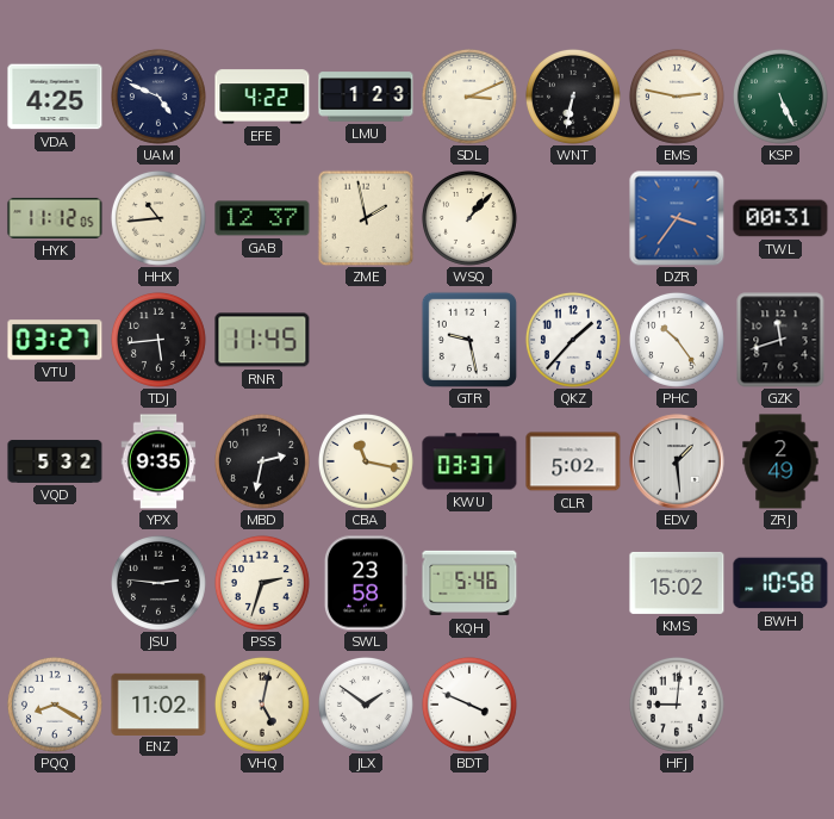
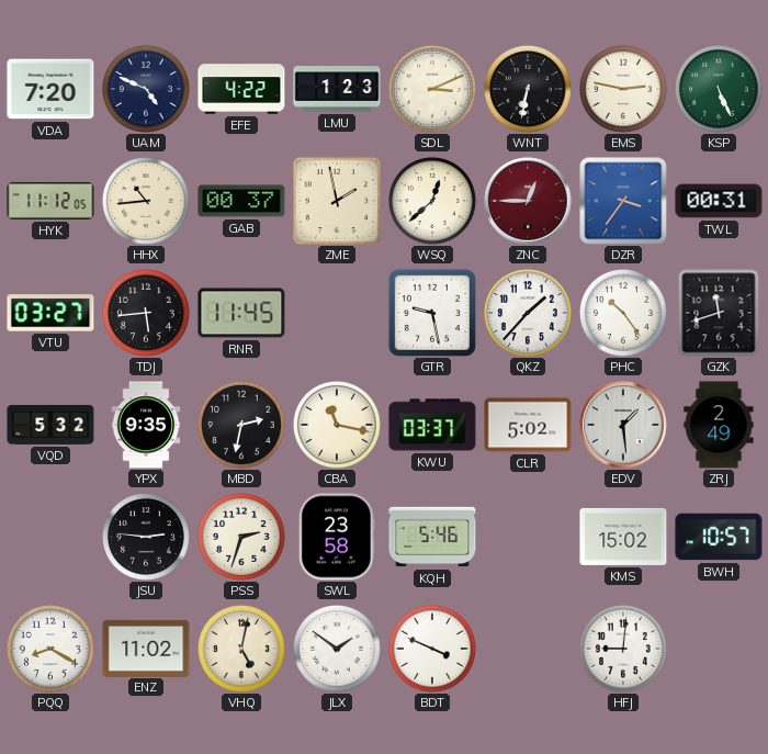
VDA: 4:25 -> 7:20 (50, 89)
GAB: 12:37 -> 00:37 (241, 201)
WSQ: 1:07 -> 12:38 (432, 201)
ZNC: none -> 12:45 (528, 201)
BWH: 10:58 -> 10:57 (719, 537)
